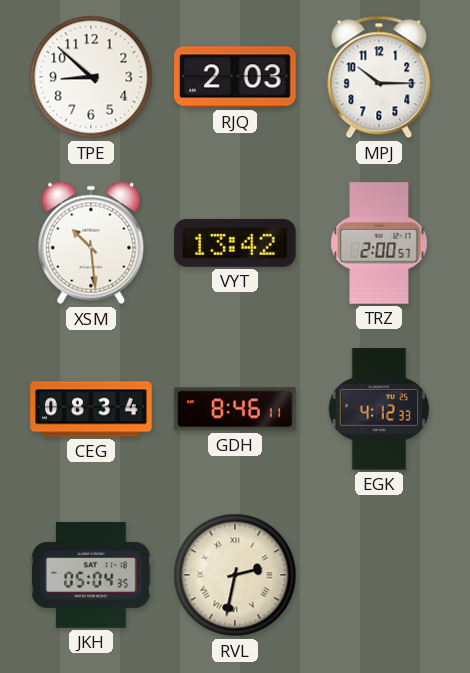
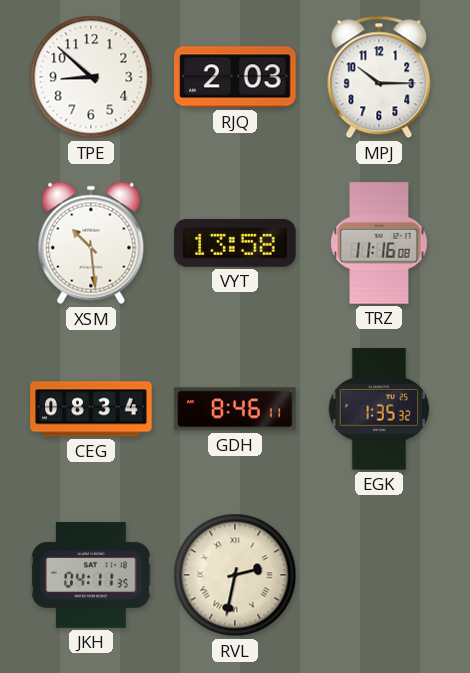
VYT: 13:42 -> 13:58 (235, 243)
TRZ: 2:00 -> 11:16 (379, 243)
EGK: 4:12 -> 1:35 (379, 409)
JKH: 05:04 -> 04:11 (91, 575)
